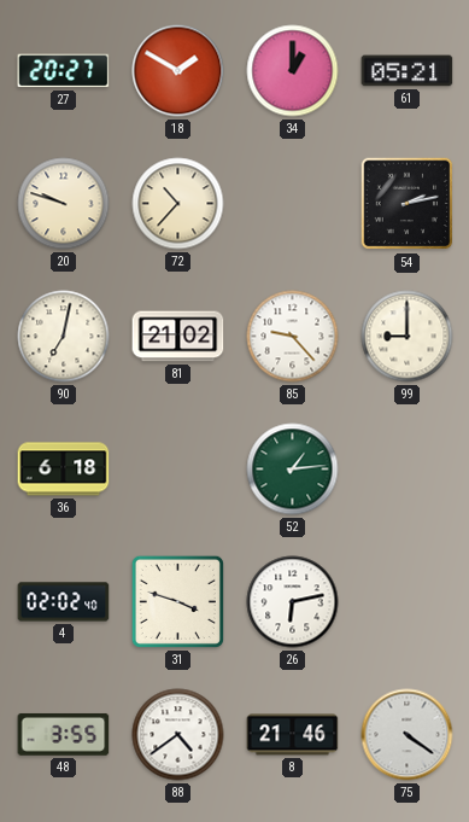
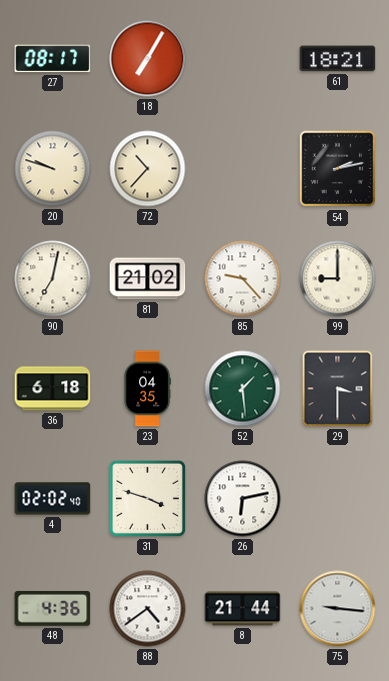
27: 20:27 -> 08:17 (53, 59)
18: 1:50 -> 7:05 (148, 59)
34: 1:00 -> none (293, 71)
61: 05:21 -> 18:21 (338, 59)
23: none -> 04:35 (147, 389)
52: 1:14 -> 1:29 (243, 389)
29: none -> 3:30 (338, 389)
48: 3:55 -> 4:36 (53, 608)
8: 21:46 -> 21:44 (243, 609)
75: 4:21 -> 9:16 (338, 609)
